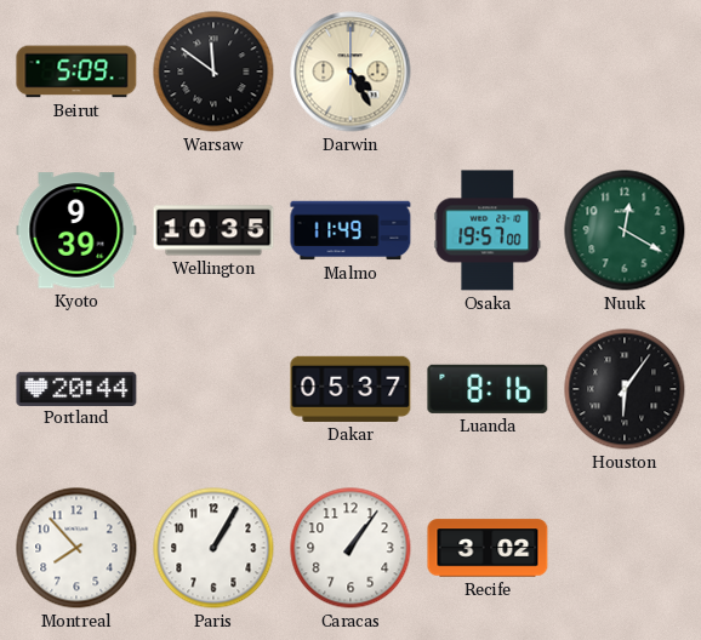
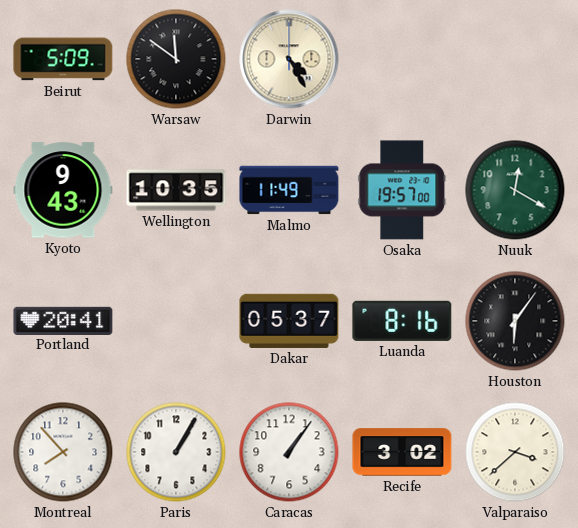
Kyoto: 9:39 -> 9:43 (63, 190)
Portland: 20:44 -> 20:41 (63, 320)
Valparaiso: none -> 3:38 (515, 452)
